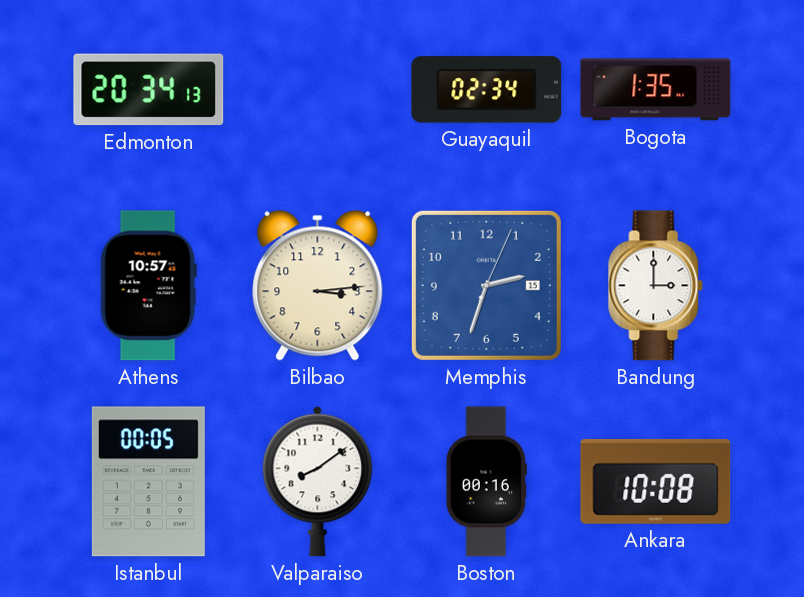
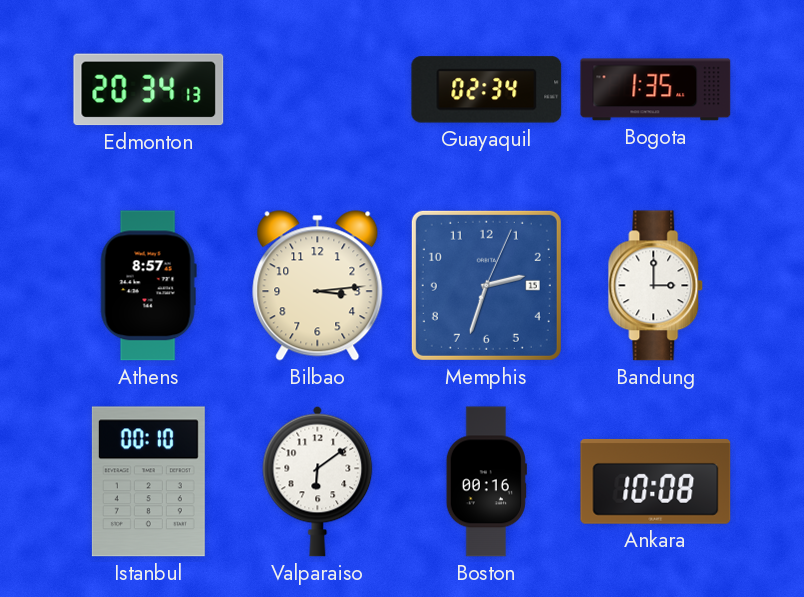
Athens: 10:57 -> 8:57 (148, 286)
Istanbul: 00:05 -> 00:10 (148, 482)
Valparaiso: 8:09 -> 6:09 (318, 481)
